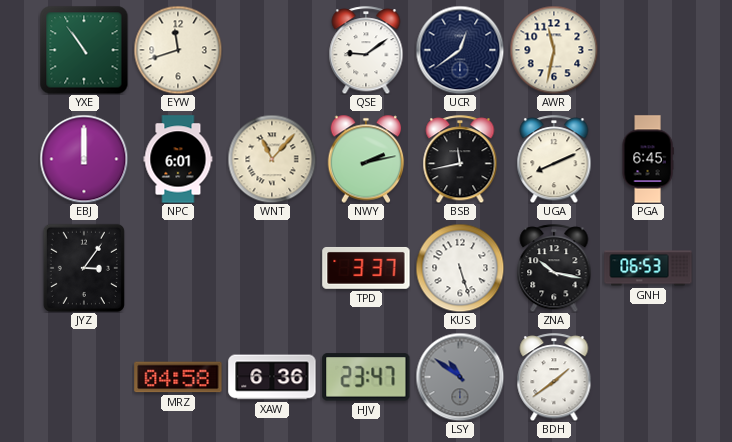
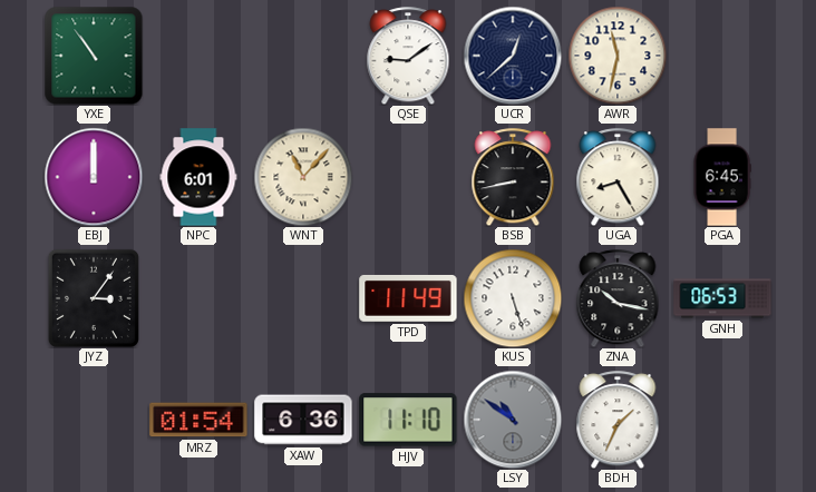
EYW: 11:42 -> none (178, 50)
UCR: 12:39 -> 12:38 (513, 56)
NWY: 2:13 -> none (366, 159)
BSB: 11:43 -> 8:43 (513, 177)
UGA: 8:11 -> 8:25 (618, 177)
TPD: 3:37 -> 11:49 (408, 298)
MRZ: 04:58 -> 01:54 (198, 420)
HJV: 23:47 -> 11:10 (408, 420)
BDH: 1:39 -> 1:34 (618, 420)
